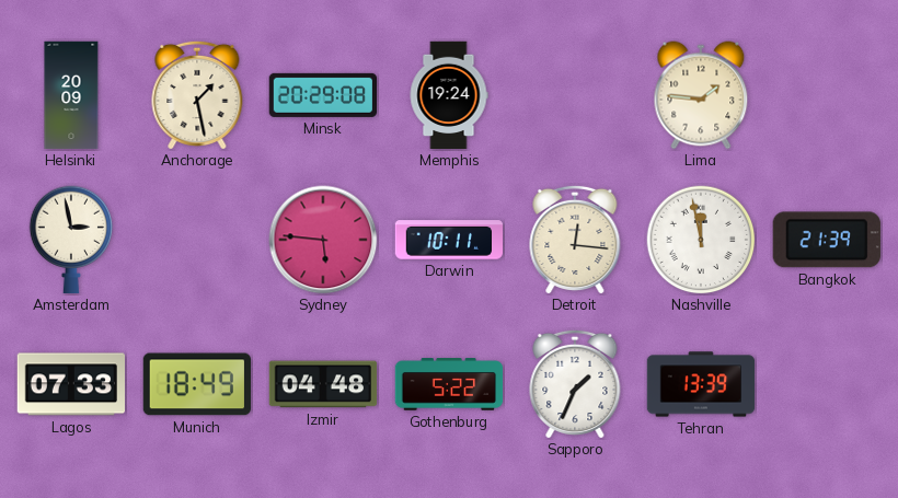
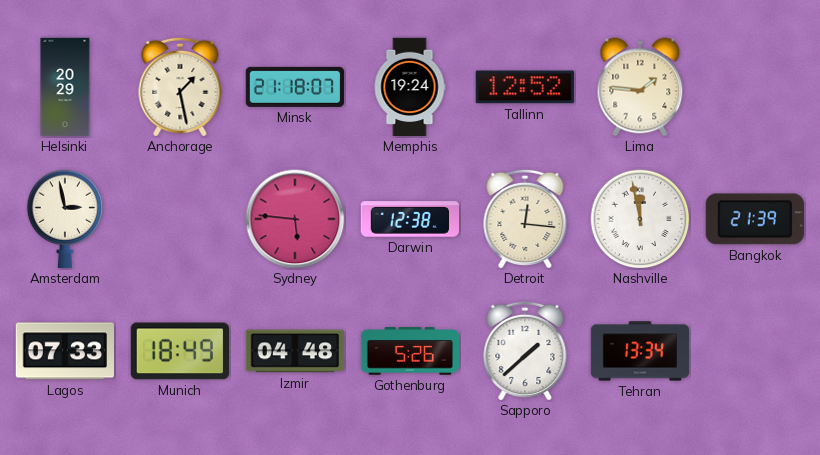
Helsinki: 20:09 -> 20:29 (65, 87)
Minsk: 20:29 -> 21:18 (294, 87)
Tallinn: none -> 12:52 (525, 87)
Darwin: 10:11 -> 12:38 (410, 219)
Gothenburg: 5:22 -> 5:26 (410, 351)
Sapporo: 1:34 -> 1:38 (525, 350)
Tehran: 13:39 -> 13:34 (640, 351)
